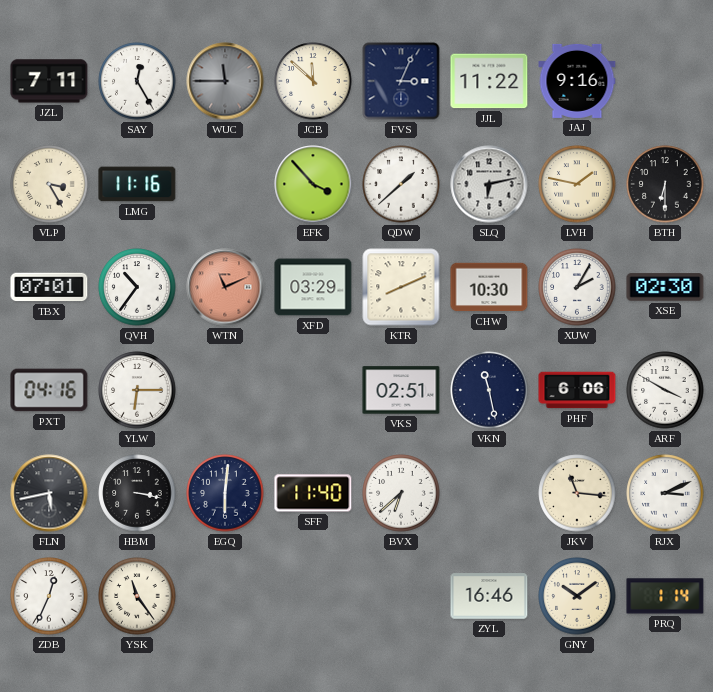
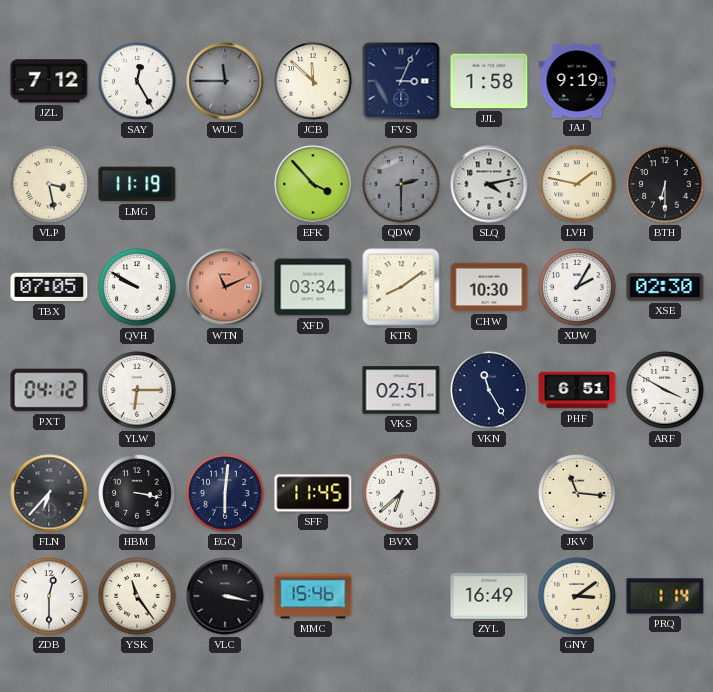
JZL: 7:11 -> 7:12 (49, 81)
JJL: 11:22 -> 1:58 (489, 81)
JAJ: 9:16 -> 9:19 (577, 81)
VLP: 3:25 -> 3:28 (49, 184)
LMG: 11:16 -> 11:19 (137, 184)
QDW: 1:38 -> 2:30 (401, 184)
QDW dial: white -> grey (401, 184)
SLQ: 6:13 -> 4:13 (489, 184)
TBX: 07:01 -> 07:05 (49, 287)
QVH: 10:36 -> 9:50 (137, 287)
XFD: 03:29 -> 03:34 (313, 287)
KTR: 8:11 -> 8:09 (401, 287)
PXT: 04:16 -> 04:12 (49, 390)
VKN: 11:28 -> 11:25 (489, 390)
PHF: 6:06 -> 6:51 (577, 390)
FLN: 5:43 -> 6:37 (49, 493)
SFF: 11:40 -> 11:45 (313, 493)
RJX: 3:11 -> none (665, 493)
ZDB: 12:34 -> 12:30 (49, 596)
VLC: none -> 3:17 (225, 596)
MMC: none -> 15:46 (313, 596)
ZYL: 16:46 -> 16:49 (489, 596)
GNY: 10:09 -> 3:09 (577, 596)
